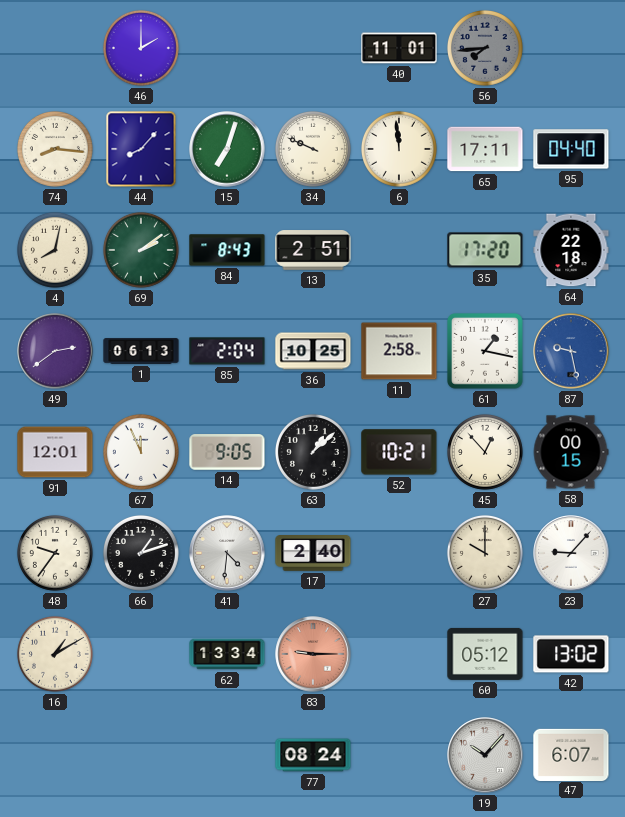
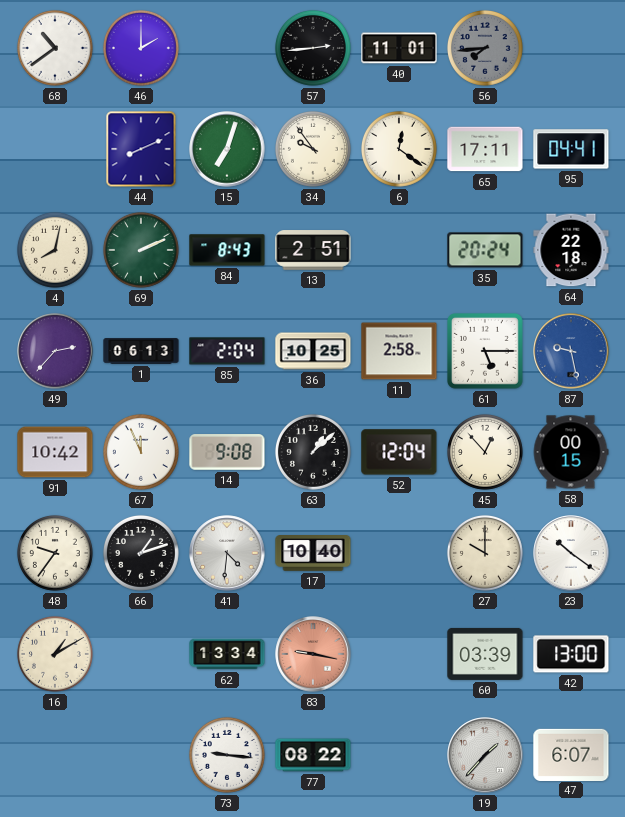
68: none -> 10:39 (55, 48)
57: none -> 2:44 (313, 48)
74: 8:16 -> none (55, 149)
44: 8:07 -> 8:11 (141, 149)
34: 9:49 -> 9:54 (313, 149)
6: 11:59 -> 12:21 (399, 149)
95: 04:40 -> 04:41 (571, 149)
69: 2:09 -> 2:11 (141, 250)
35: 17:20 -> 20:24 (485, 250)
49: 2:39 -> 2:37 (55, 351)
61: 1:17 -> 5:15 (486, 352)
91: 12:01 -> 10:42 (55, 452)
14: 9:05 -> 9:08 (227, 452)
52: 10:21 -> 12:04 (399, 452)
17: 2:40 -> 10:40 (313, 554)
23: 9:07 -> 10:21 (571, 553)
83: 9:15 -> 9:17 (313, 654)
60: 05:12 -> 03:39 (485, 654)
42: 13:02 -> 13:00 (571, 654)
73: none -> 9:16 (227, 755)
77: 08:24 -> 08:22 (313, 755)
19: 10:07 -> 1:37 (485, 755)
